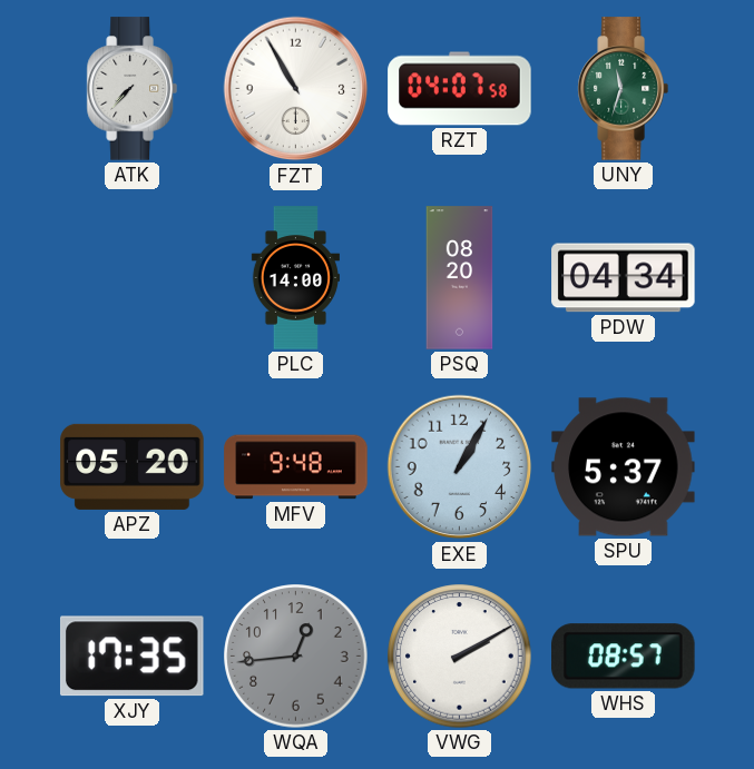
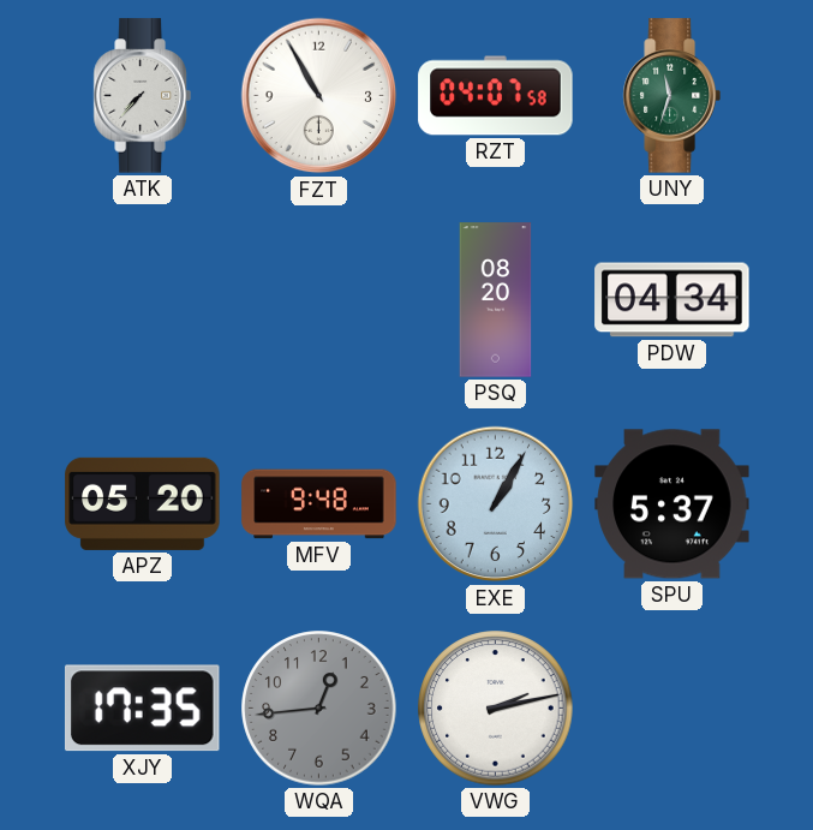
PLC: 14:00 -> none (295, 278)
VWG: 2:10 -> 2:13 (496, 709)
WHS: 08:57 -> none (624, 657)
